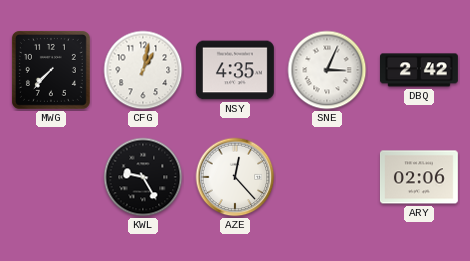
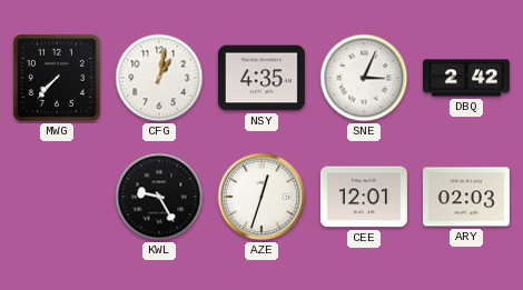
AZE: 12:23 -> 12:33 (261, 197)
CEE: none -> 12:01 (364, 197)
ARY: 02:06 -> 02:03 (466, 197)
